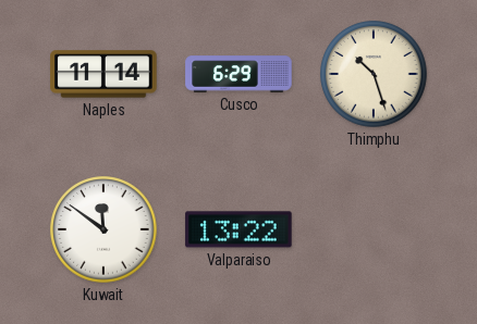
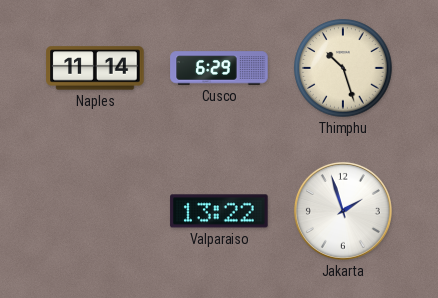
Kuwait: 11:51 -> none (103, 229)
Jakarta: none -> 1:57 (343, 211)
